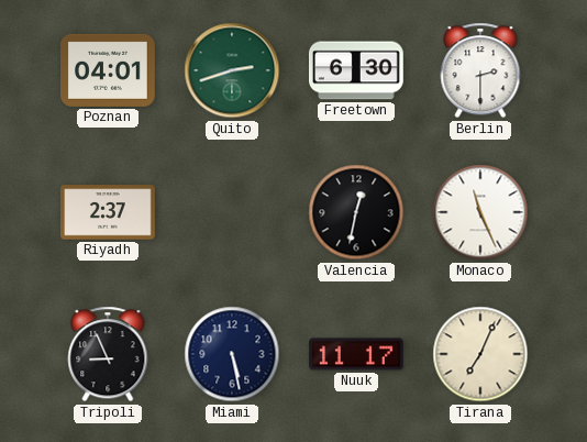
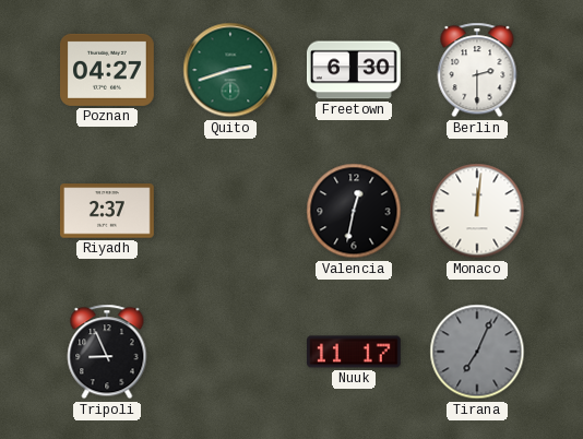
Poznan: 04:01 -> 04:27 (108, 70)
Monaco: 11:26 -> 12:01 (477, 211)
Miami: 5:28 -> none (232, 354)
Tirana dial: cream -> grey (477, 352)
